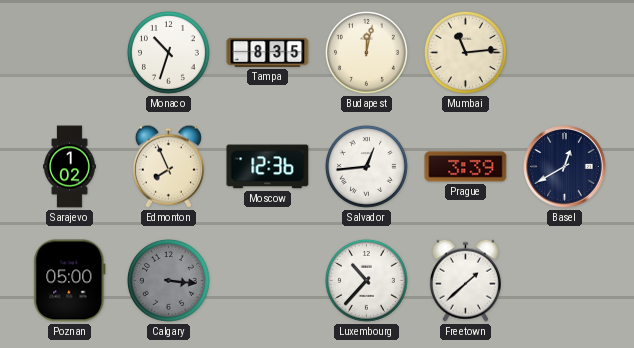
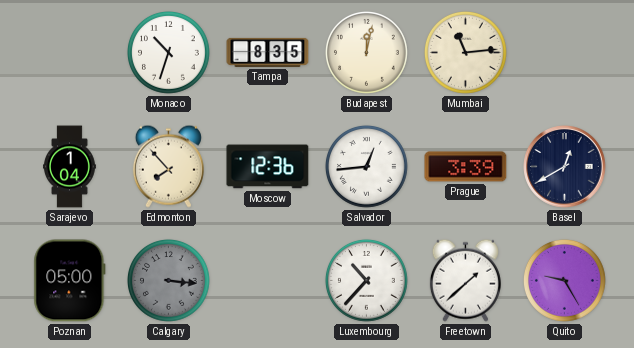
Sarajevo: 1:02 -> 1:04 (70, 167)
Edmonton: 7:56 -> 7:53 (168, 166)
Quito: none -> 9:25 (564, 280)
